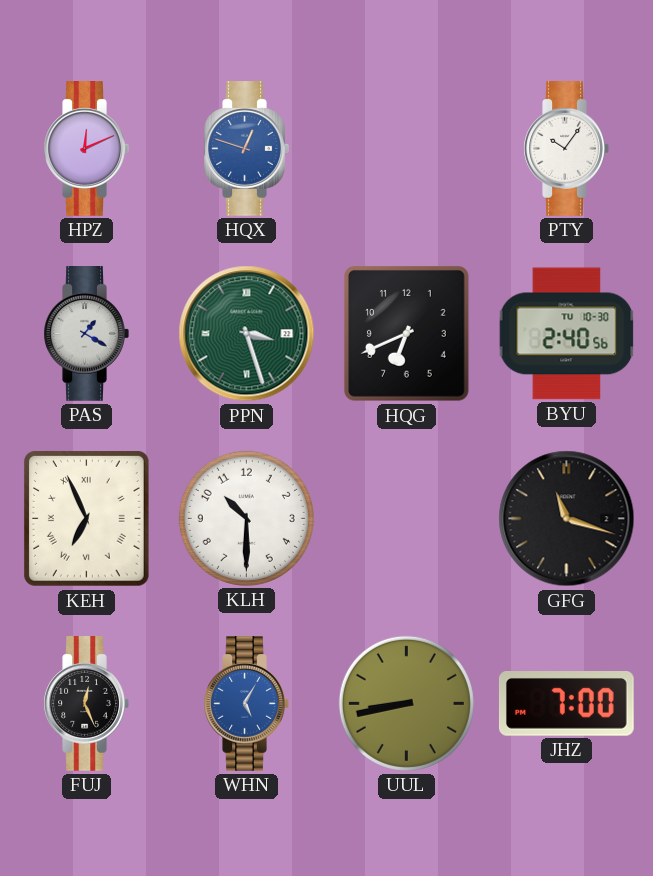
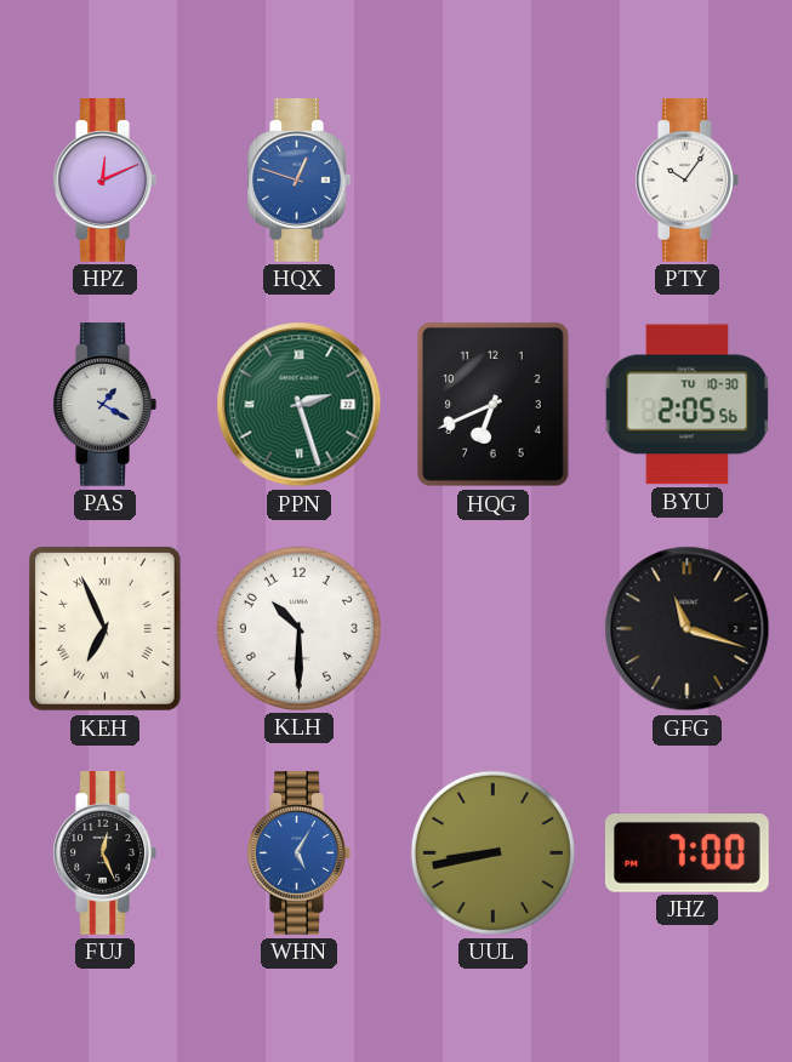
PPN: 3:27 -> 2:27 (300, 405)
BYU: 2:40 -> 2:05 (688, 405)
